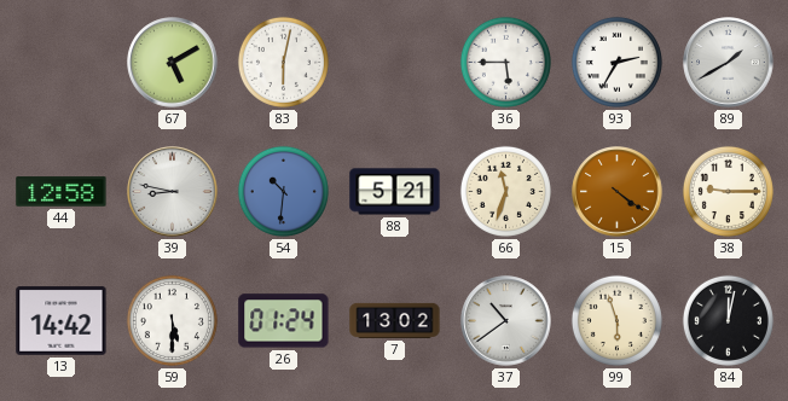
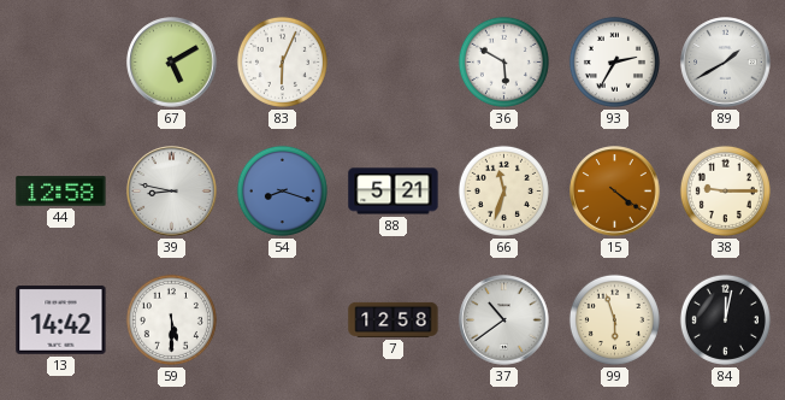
83: 6:02 -> 6:04 (282, 61)
36: 5:45 -> 5:50 (503, 61)
54: 10:31 -> 8:18 (282, 190)
26: 01:24 -> none (284, 321)
7: 13:02 -> 12:58 (394, 319)
